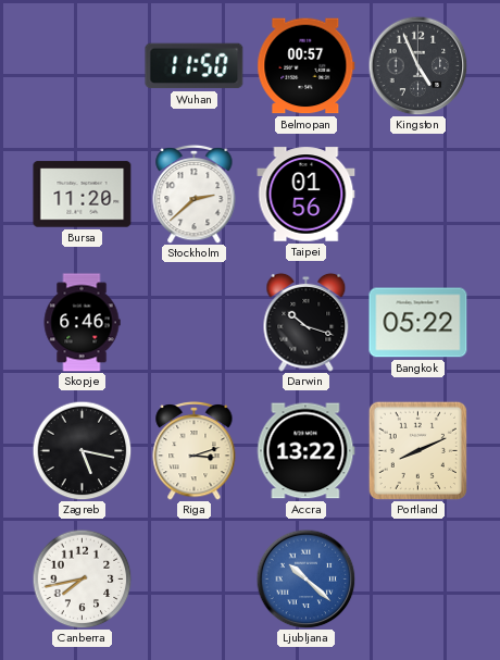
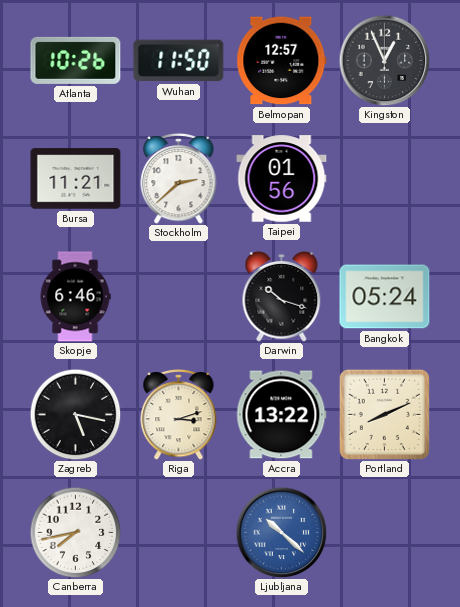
Atlanta: none -> 10:26 (76, 60)
Belmopan: 00:57 -> 12:57 (282, 61)
Kingston: 4:56 -> 12:56 (384, 60)
Bursa: 11:20 -> 11:21 (76, 179)
Bangkok: 05:22 -> 05:24 (385, 297)
